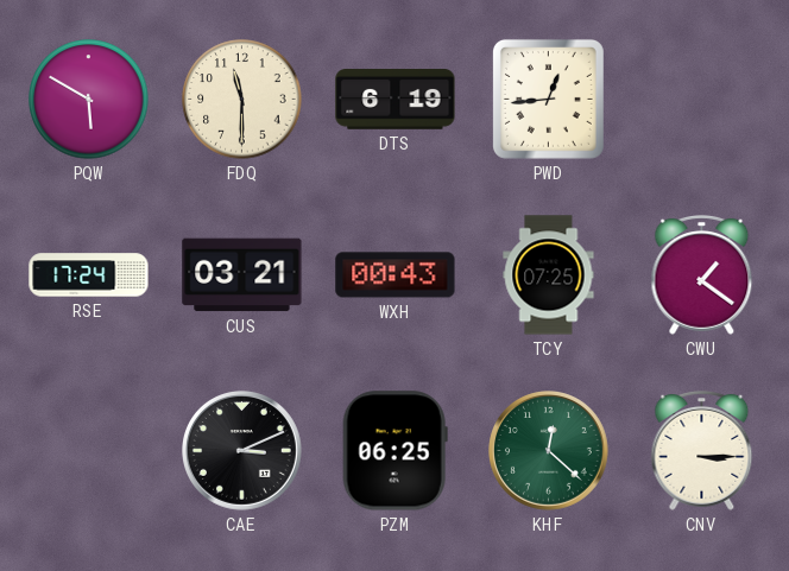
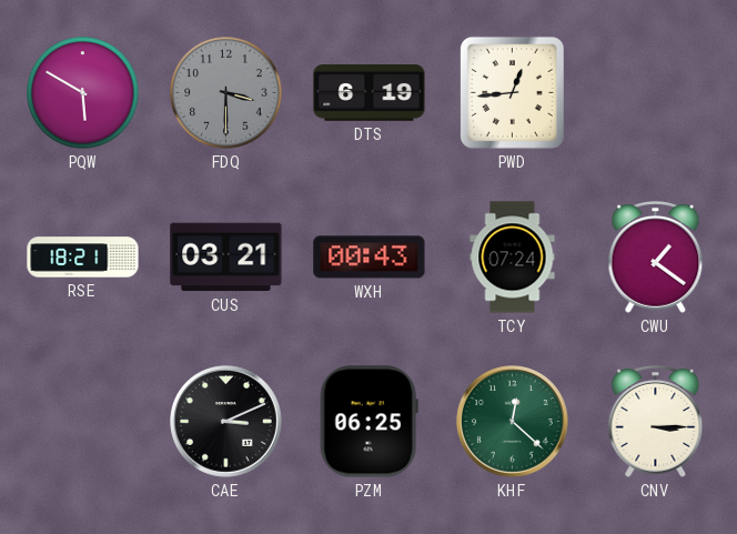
FDQ: 11:30 -> 3:30 (226, 93)
FDQ dial: cream -> grey (226, 93)
RSE: 17:24 -> 18:21 (83, 258)
TCY: 07:25 -> 07:24 (513, 258)
